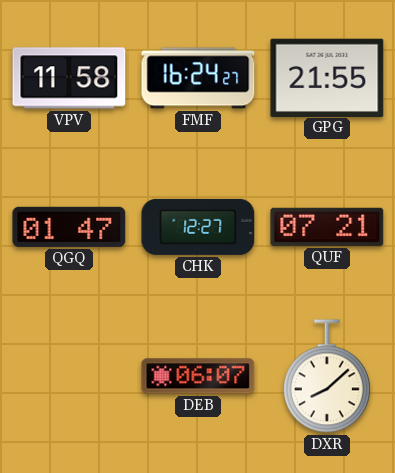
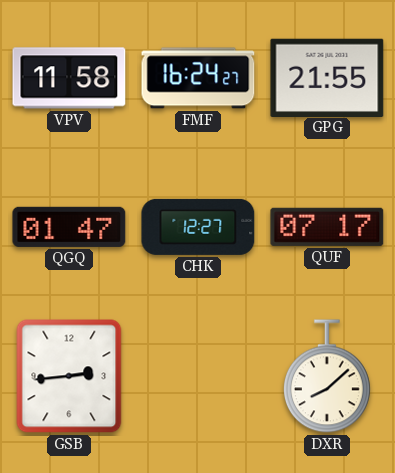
QUF: 07:21 -> 07:17 (327, 227)
GSB: none -> 2:44 (69, 376)
DEB: 06:07 -> none (198, 376)
